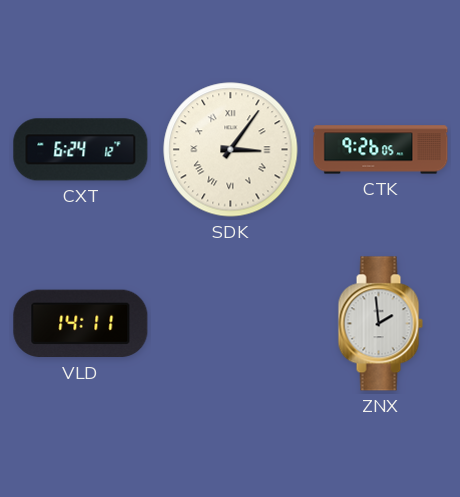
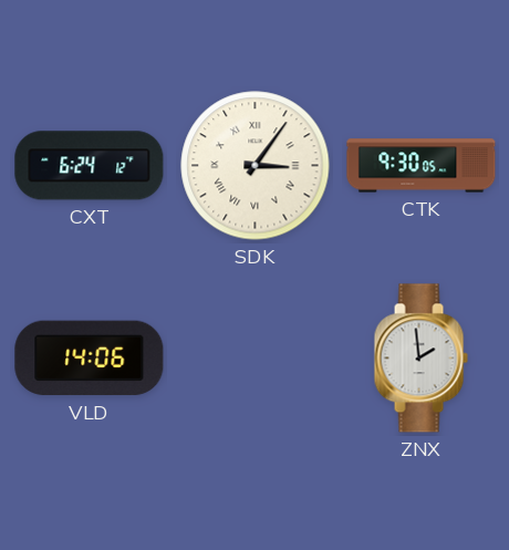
CTK: 9:26 -> 9:30 (422, 166)
VLD: 14:11 -> 14:06 (90, 359)
